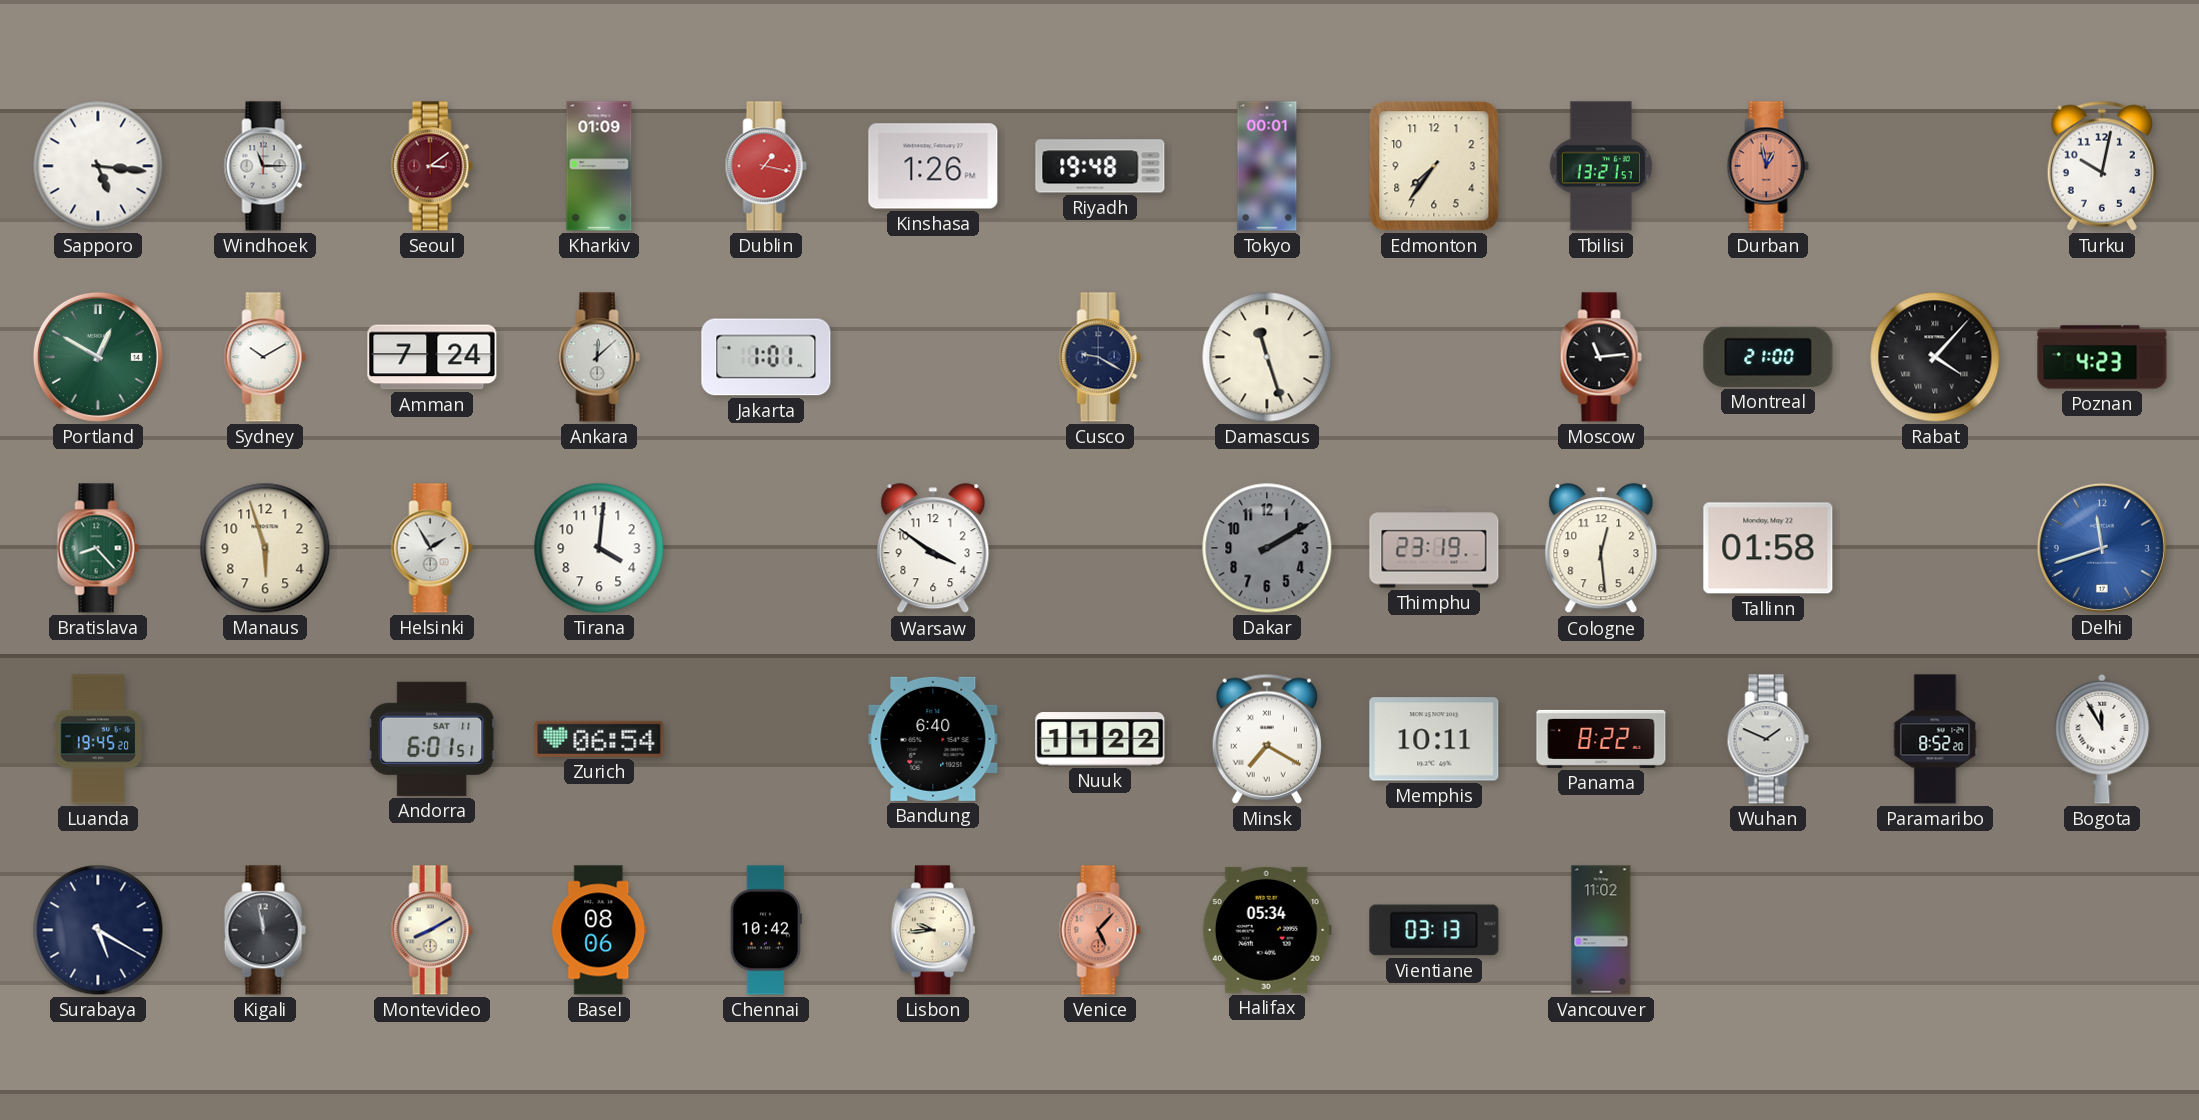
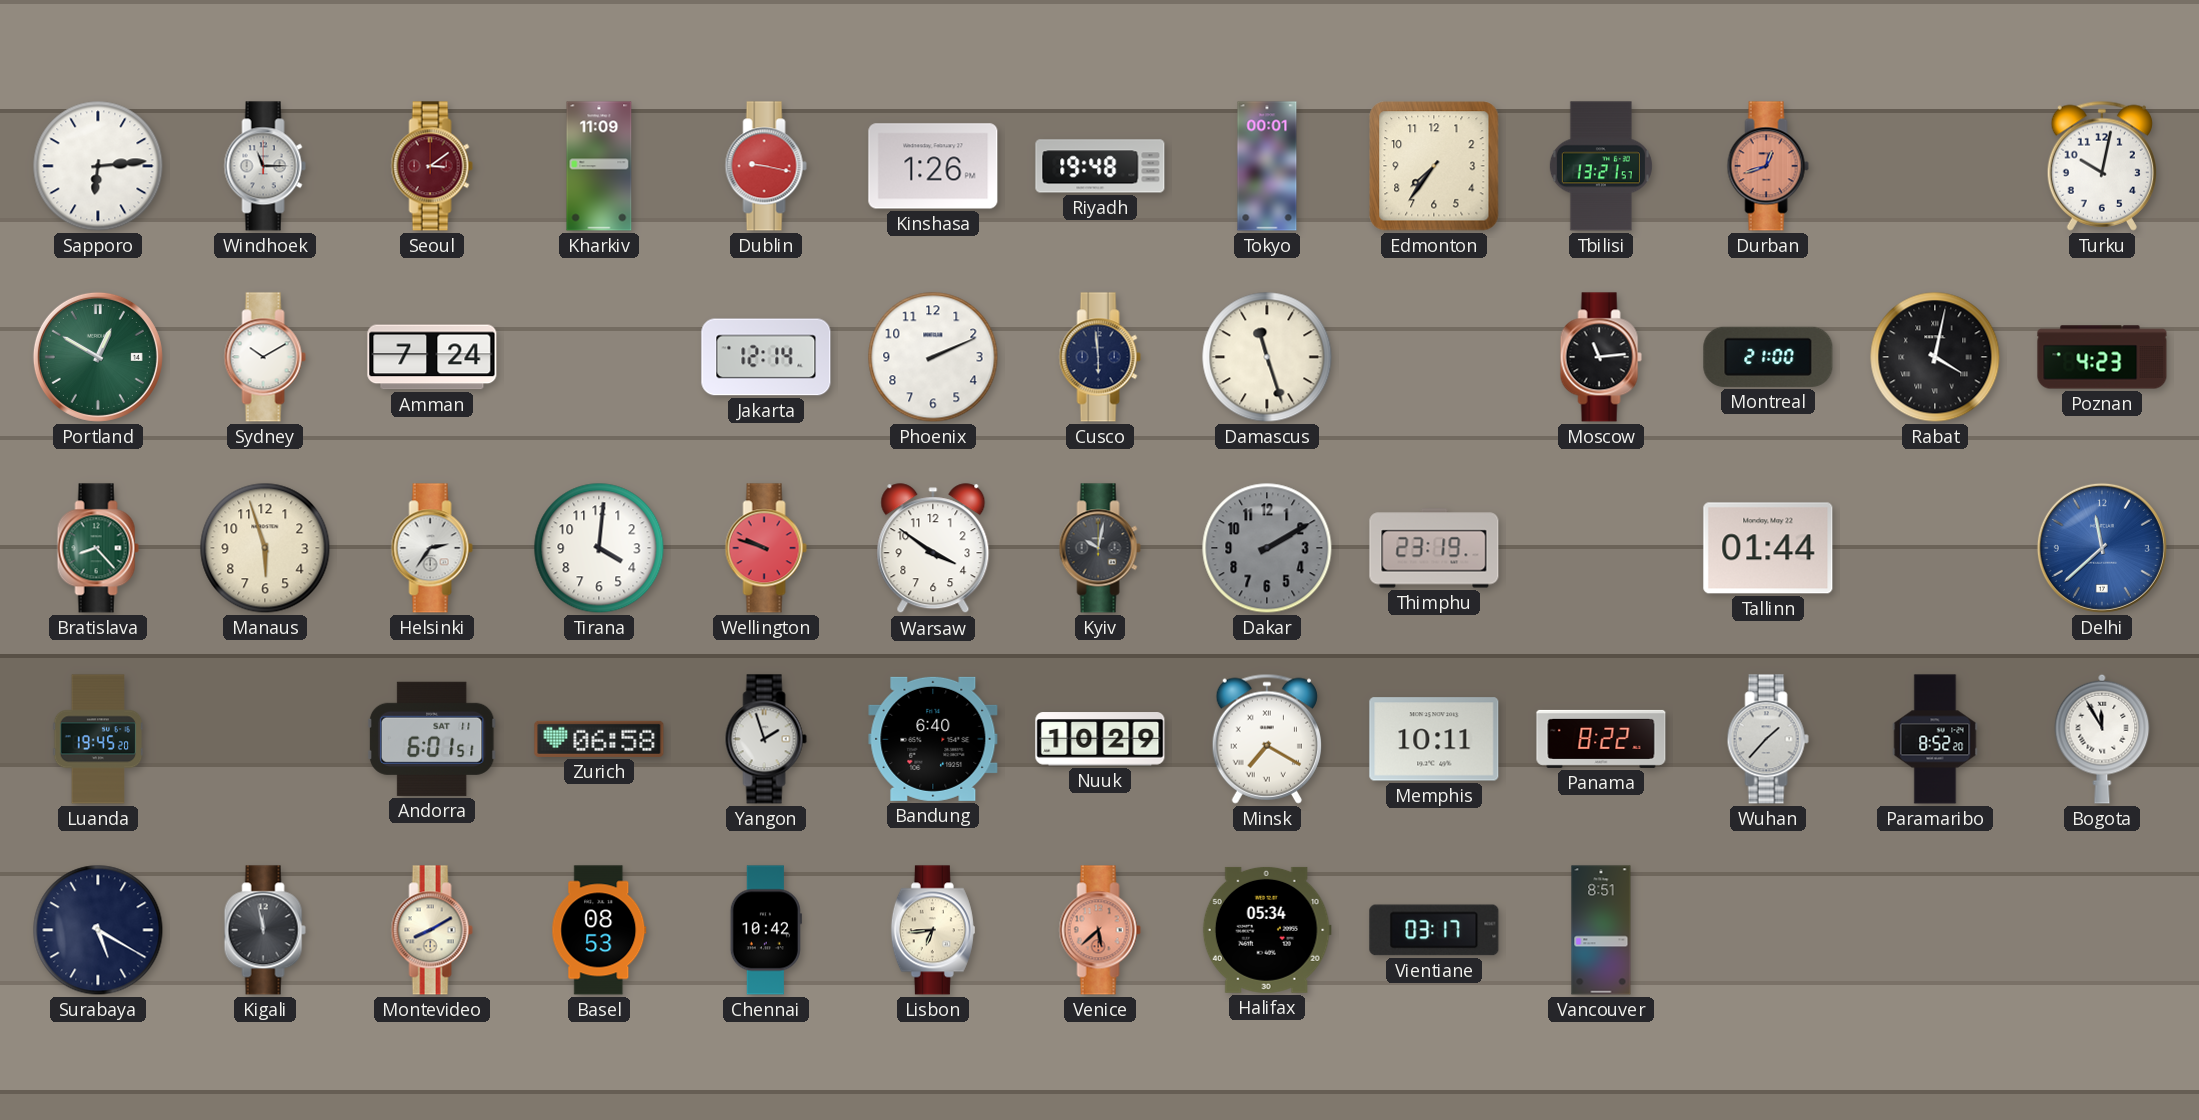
Sapporo: 5:16 -> 6:14 (98, 166)
Kharkiv: 01:09 -> 11:09 (599, 166)
Dublin: 1:17 -> 9:17 (766, 166)
Durban: 12:58 -> 12:42 (1768, 166)
Ankara: 12:08 -> none (599, 357)
Jakarta: 1:01 -> 12:14 (766, 357)
Phoenix: none -> 2:11 (933, 357)
Cusco: 9:20 -> 5:59 (1100, 357)
Rabat: 4:07 -> 4:02 (1935, 357)
Helsinki: 1:55 -> 2:36 (432, 548)
Wellington: none -> 9:48 (766, 548)
Kyiv: none -> 10:02 (1100, 548)
Cologne: 12:29 -> none (1601, 549)
Tallinn: 01:58 -> 01:44 (1768, 548)
Delhi: 11:42 -> 11:38 (2102, 548)
Zurich: 06:54 -> 06:58 (599, 739)
Yangon: none -> 1:57 (766, 739)
Nuuk: 11:22 -> 10:29 (1100, 739)
Wuhan: 1:49 -> 1:37 (1768, 739)
Basel: 08:06 -> 08:53 (599, 930)
Lisbon: 9:44 -> 6:44 (933, 930)
Venice: 5:07 -> 5:38 (1100, 930)
Vientiane: 03:13 -> 03:17 (1434, 930)
Vancouver: 11:02 -> 8:51 (1601, 930)
